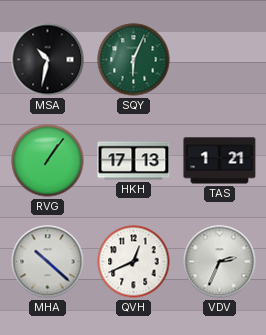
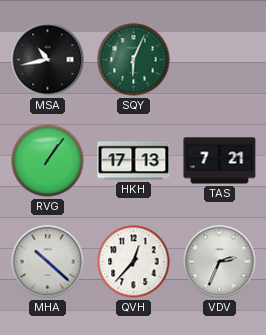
MSA: 10:32 -> 10:43 (48, 60)
TAS: 1:21 -> 7:21 (220, 161)
QVH: 12:41 -> 12:37 (134, 262)
